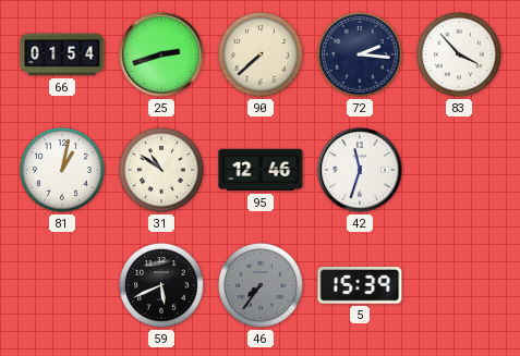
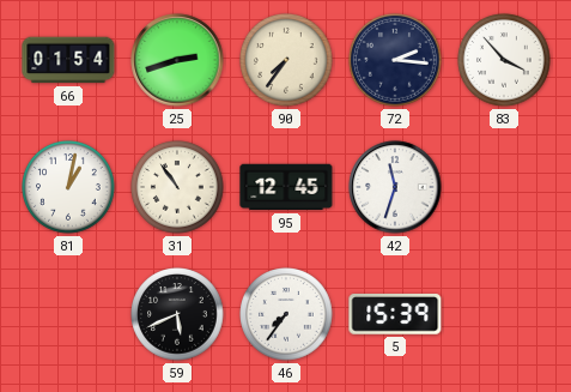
90: 7:38 -> 7:36 (286, 60)
31: 10:51 -> 10:54 (177, 187)
95: 12:46 -> 12:45 (286, 187)
46 dial: grey -> white (286, 314)
